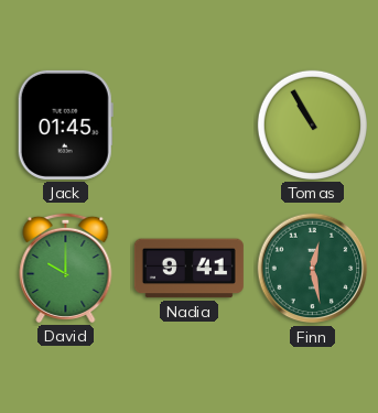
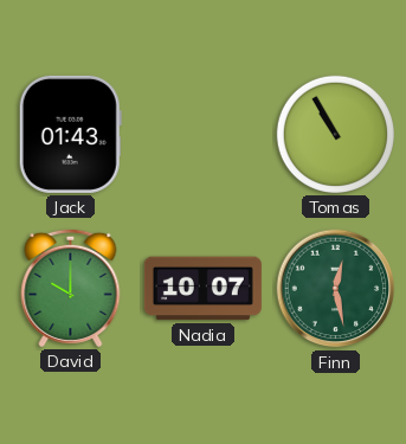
Jack: 01:45 -> 01:43 (70, 134)
Nadia: 9:41 -> 10:07 (202, 289)
